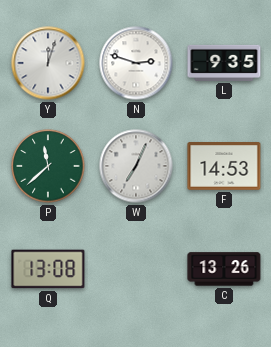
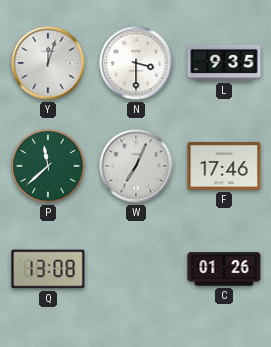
N: 2:48 -> 3:30 (136, 63)
F: 14:53 -> 17:46 (224, 167)
C: 13:26 -> 01:26 (224, 269)
